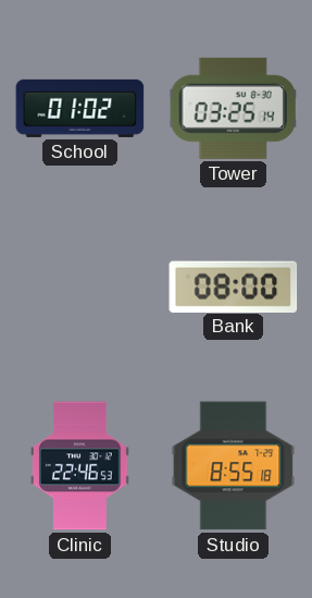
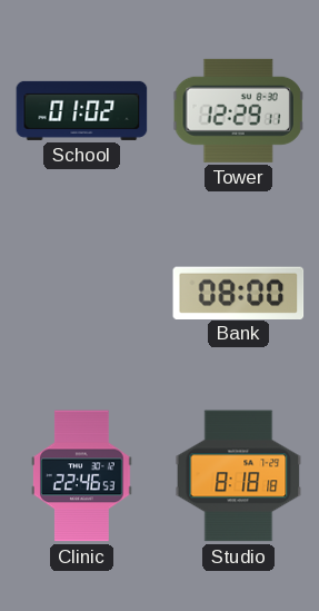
Tower: 03:25 -> 12:29 (239, 110)
Studio: 8:55 -> 8:18 (239, 476)
